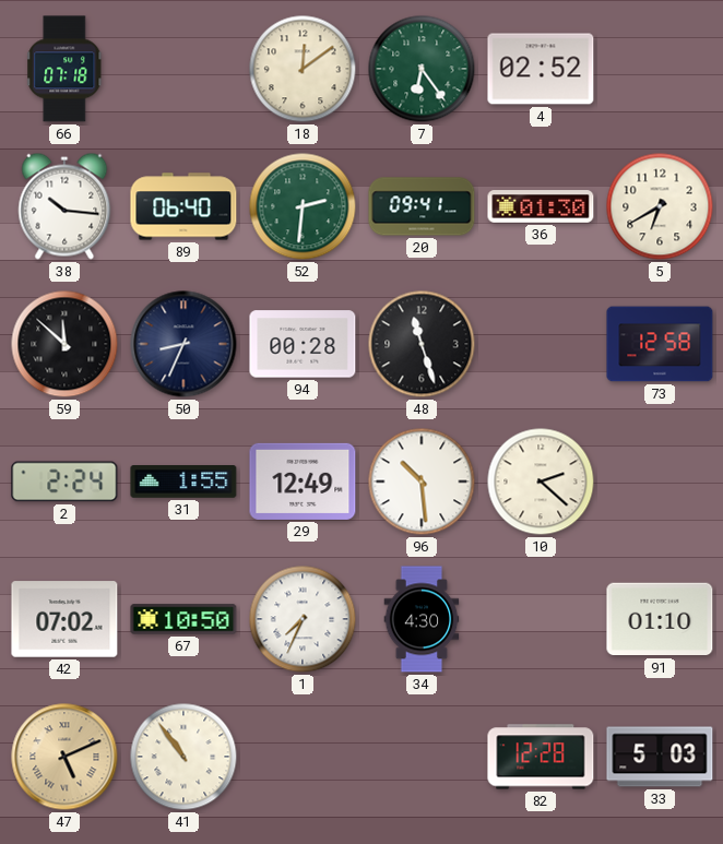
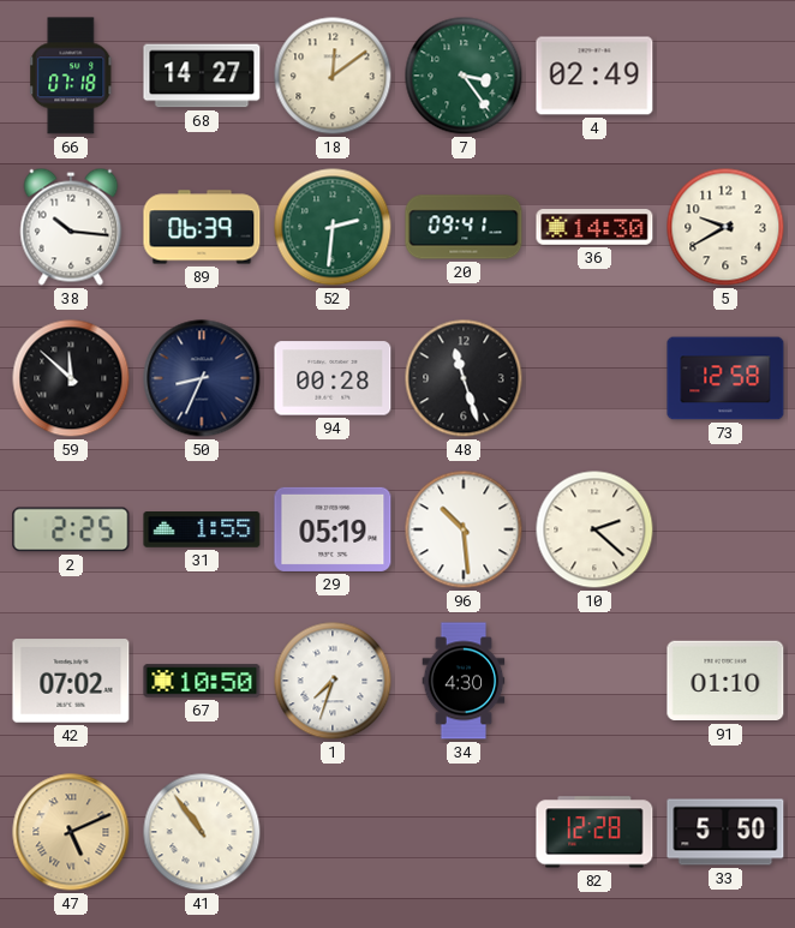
68: none -> 14:27 (202, 76)
7: 6:24 -> 3:24 (464, 76)
4: 02:52 -> 02:49 (594, 76)
89: 06:40 -> 06:39 (202, 227)
36: 01:30 -> 14:30 (594, 227)
5: 6:40 -> 9:40 (725, 227)
2: 2:24 -> 2:25 (71, 529)
29: 12:49 -> 05:19 (333, 529)
1: 7:34 -> 7:33 (333, 681)
33: 5:03 -> 5:50 (725, 832)
